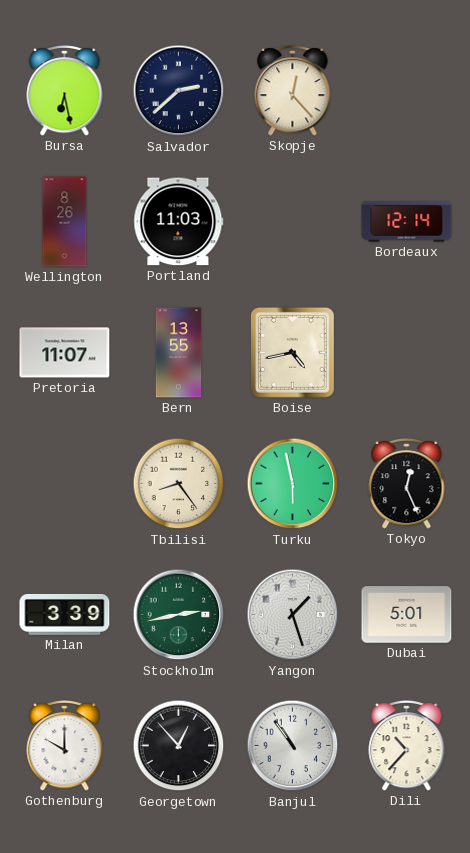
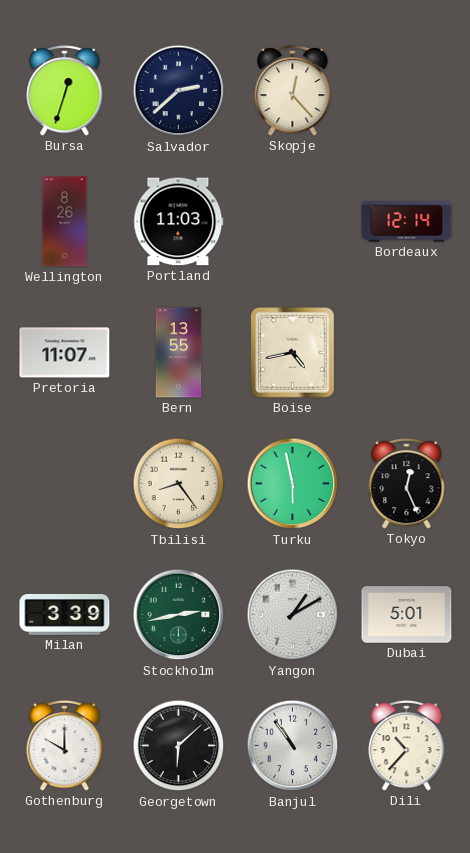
Bursa: 6:28 -> 12:33 (65, 90)
Yangon: 1:27 -> 1:10 (293, 615)
Georgetown: 12:53 -> 6:08 (179, 746)
